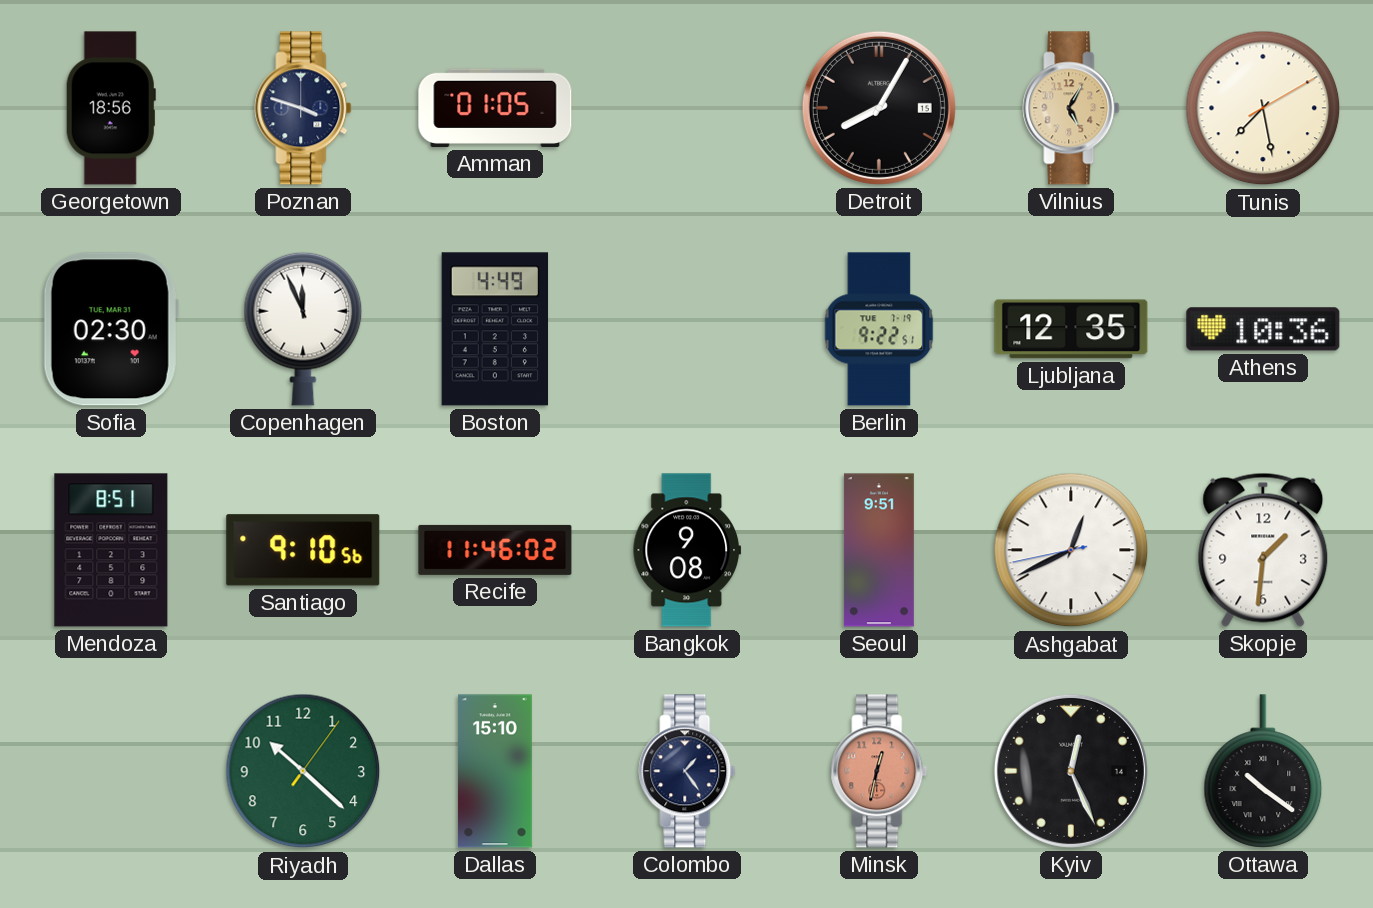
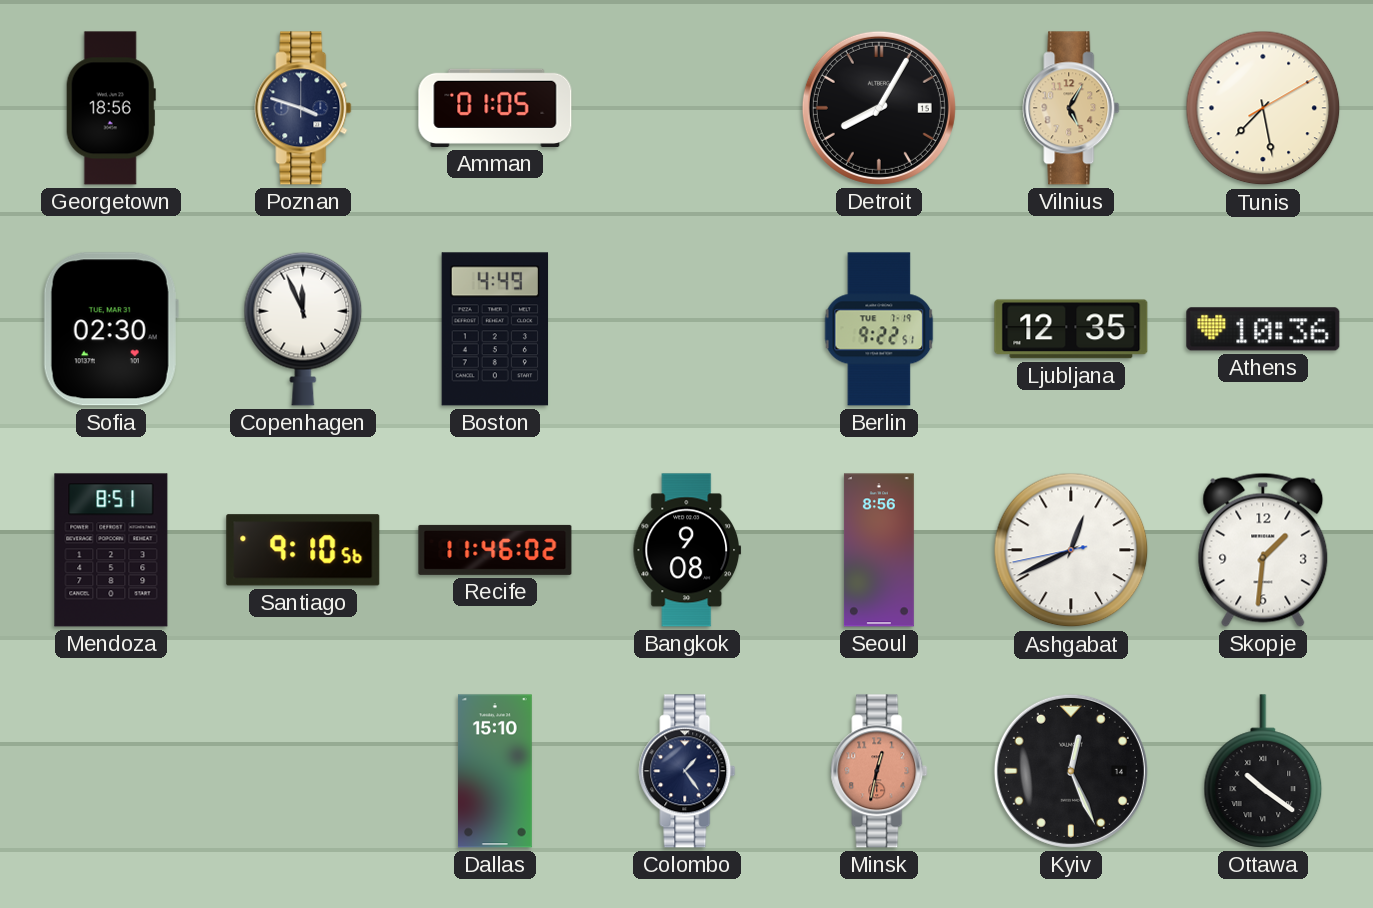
Seoul: 9:51 -> 8:56 (879, 550)
Riyadh: 10:22 -> none (303, 771)
